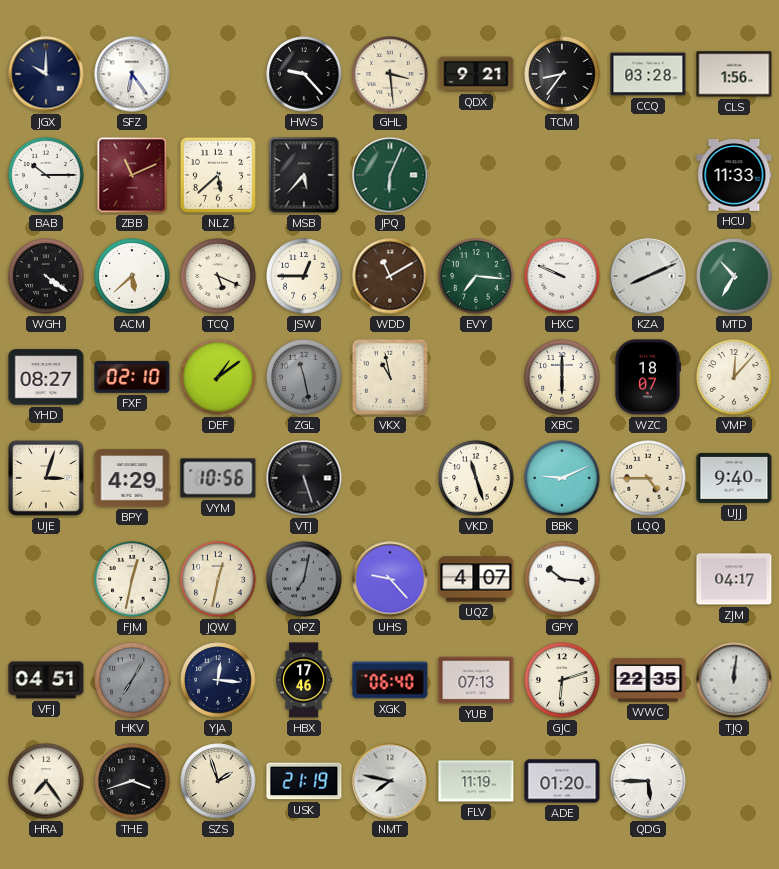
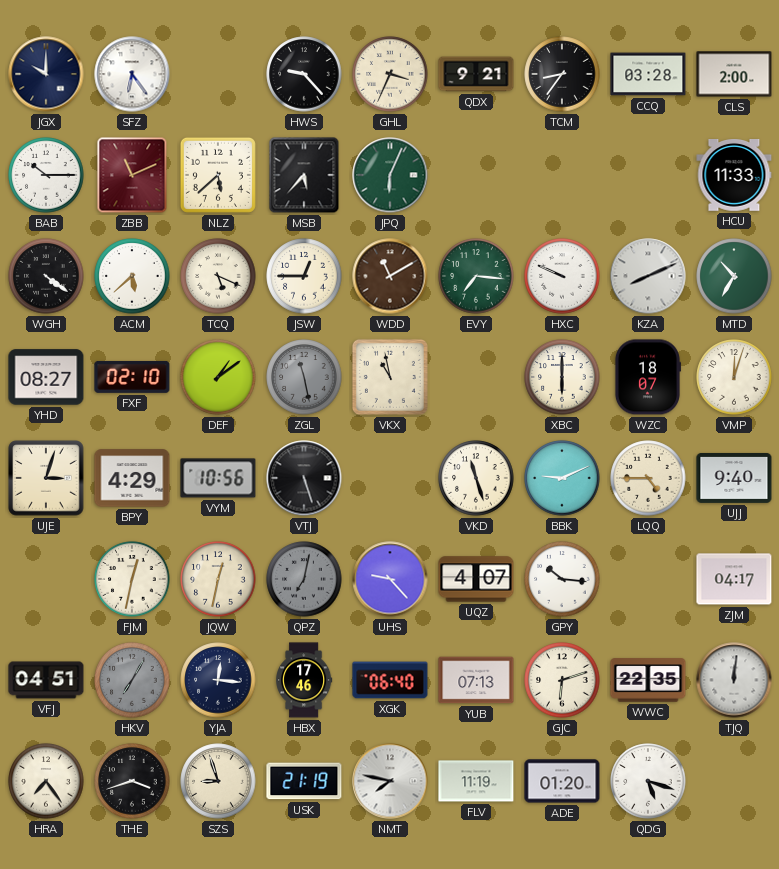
GHL: 3:29 -> 3:34 (390, 74)
CLS: 1:56 -> 2:00 (734, 74)
VMP: 12:07 -> 12:03 (734, 377)
SZS: 1:57 -> 8:57 (218, 781)
QDG: 5:45 -> 5:18 (648, 781)
